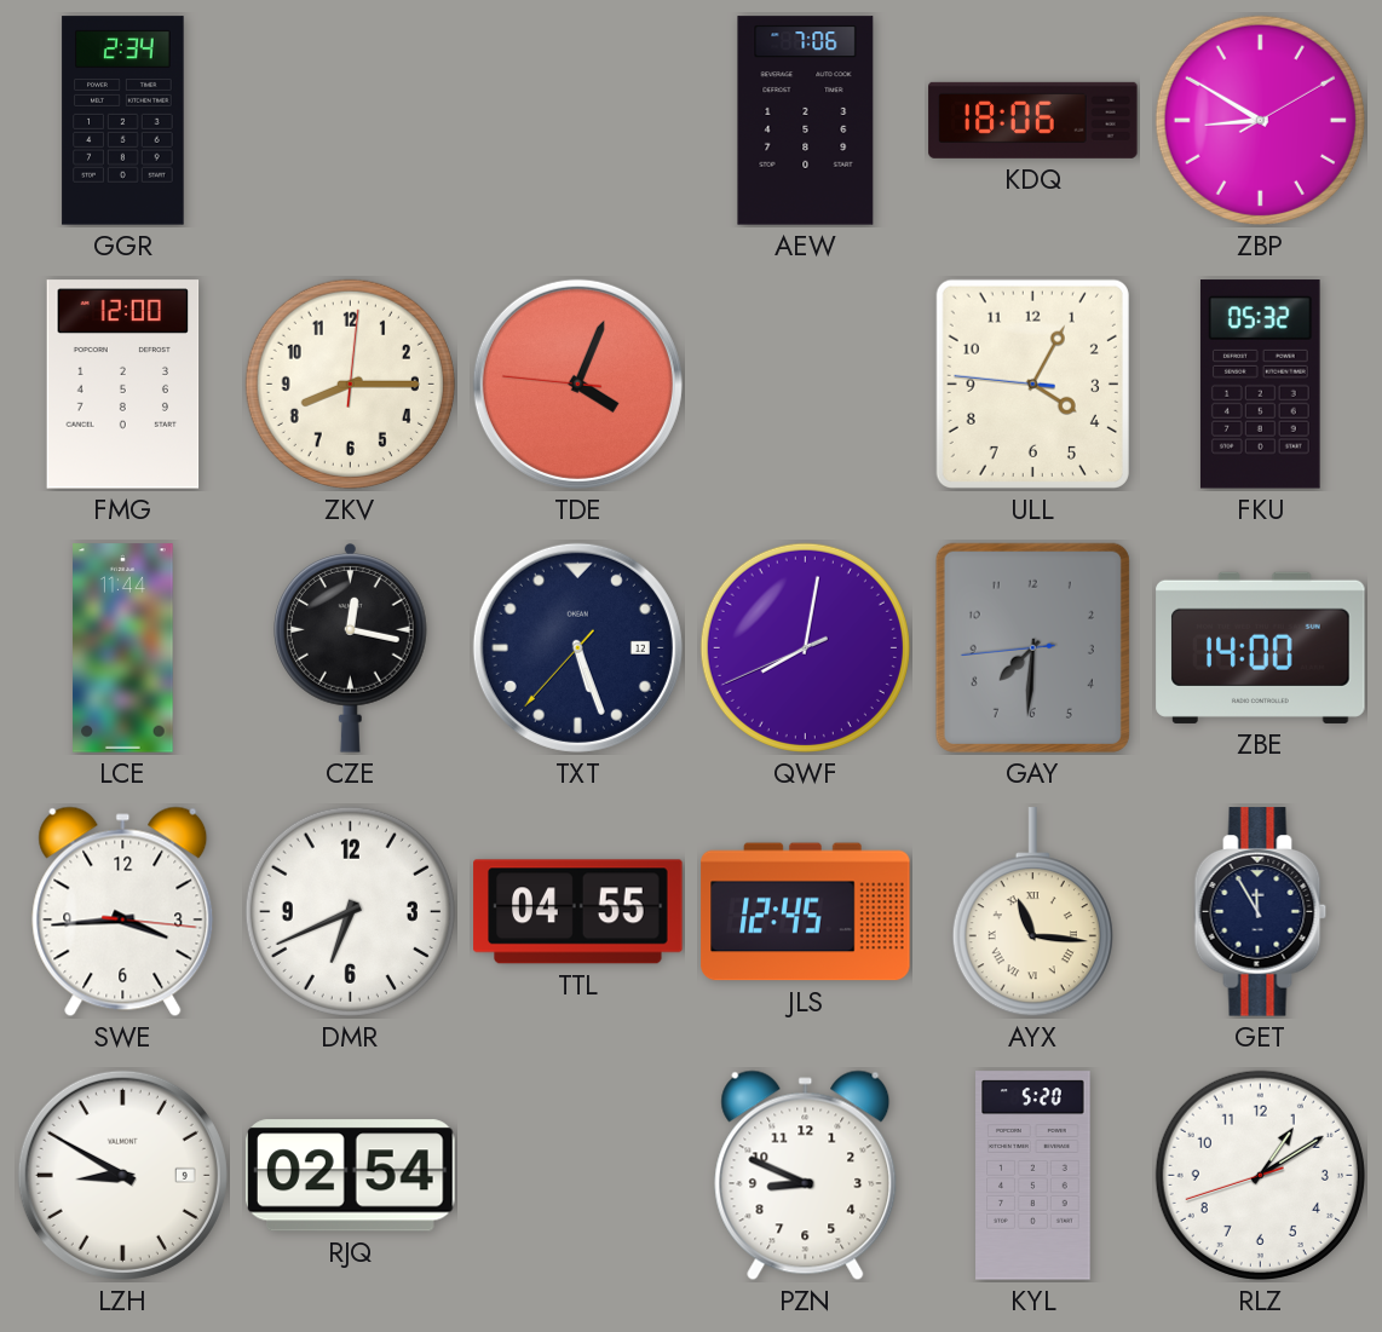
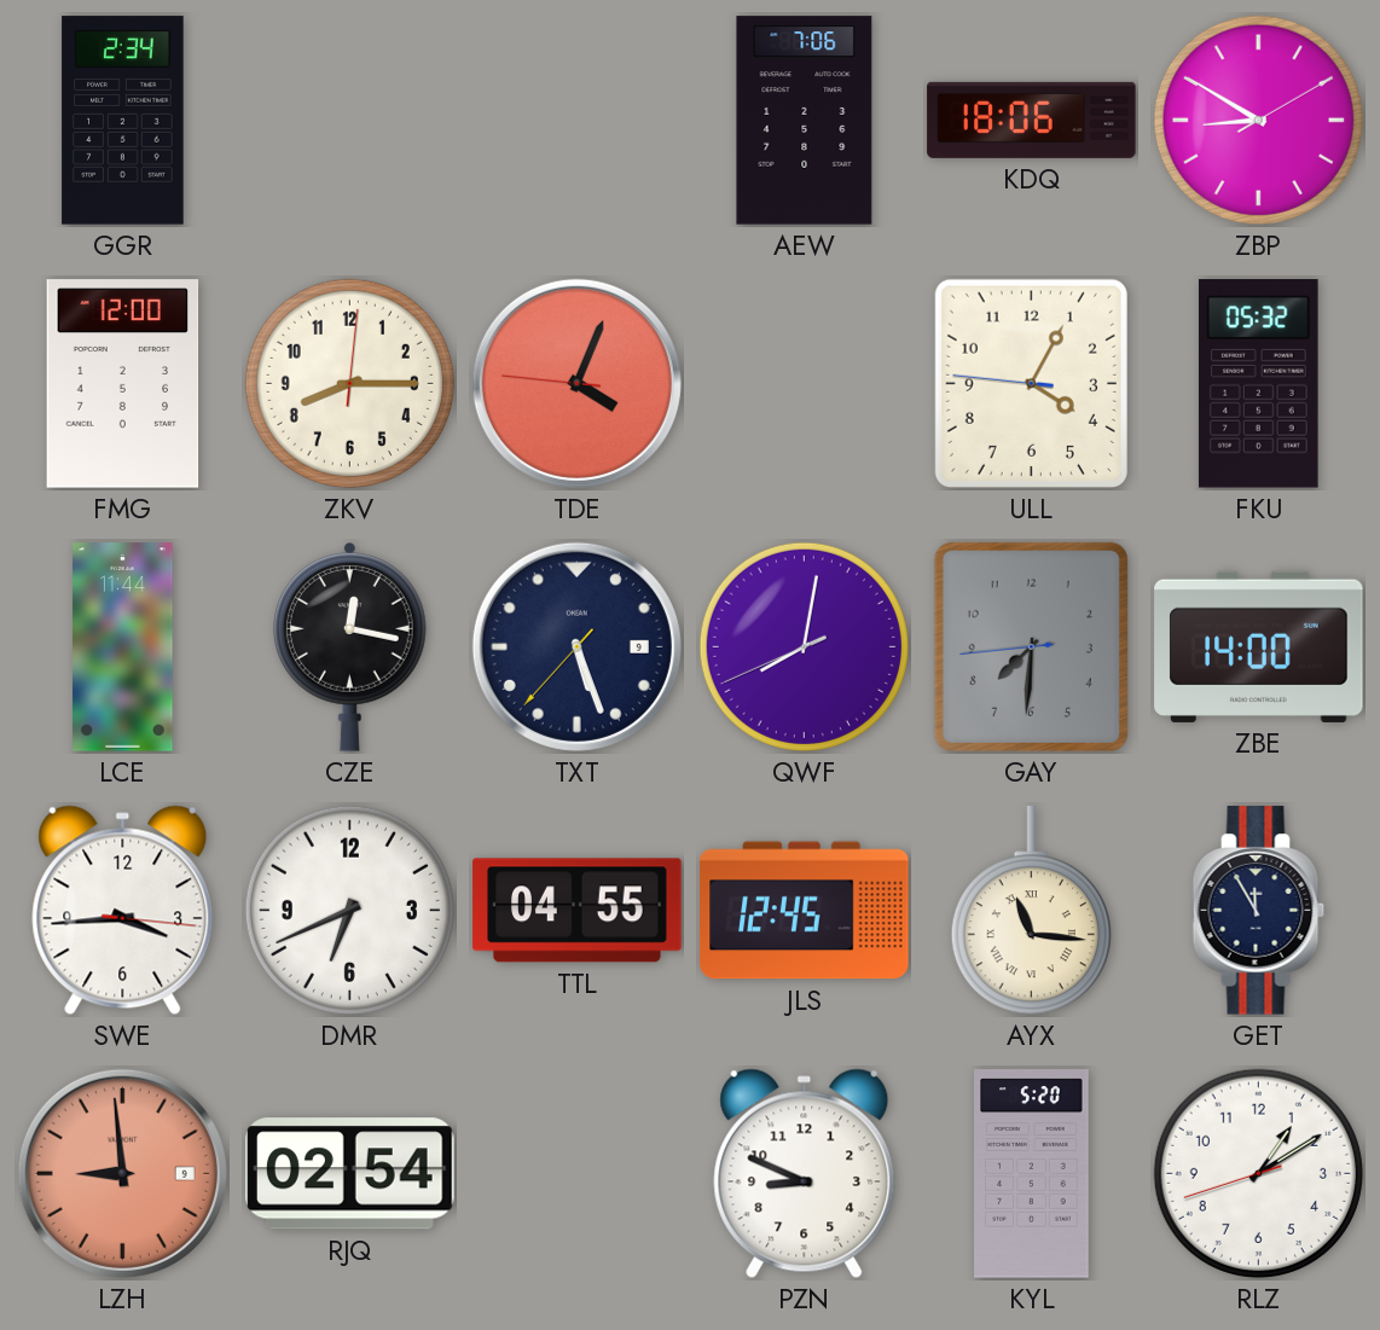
TXT date: 12 -> 9 (576, 646)
LZH: 8:50 -> 8:59 (122, 1173)
LZH dial: white -> salmon (122, 1173)
